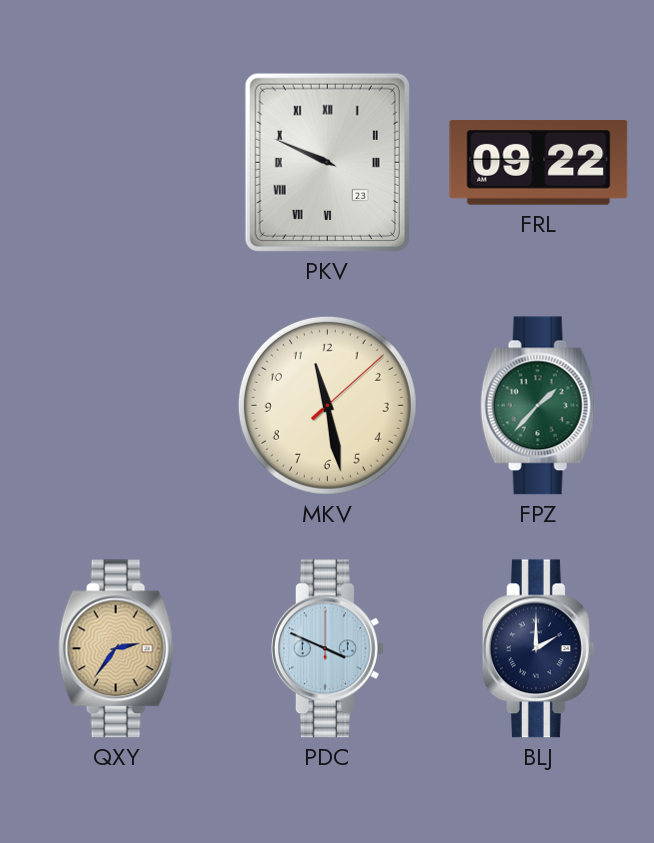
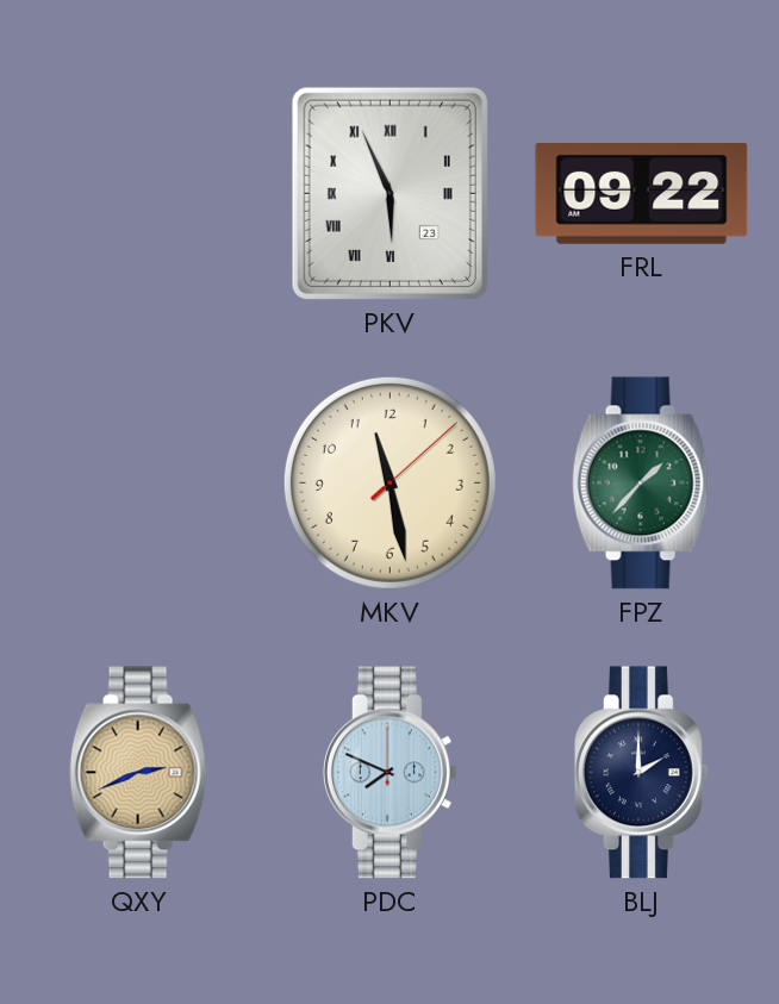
PKV: 9:49 -> 5:56 (389, 193)
QXY: 2:36 -> 2:41 (138, 773)
PDC: 3:49 -> 7:49 (389, 773)
